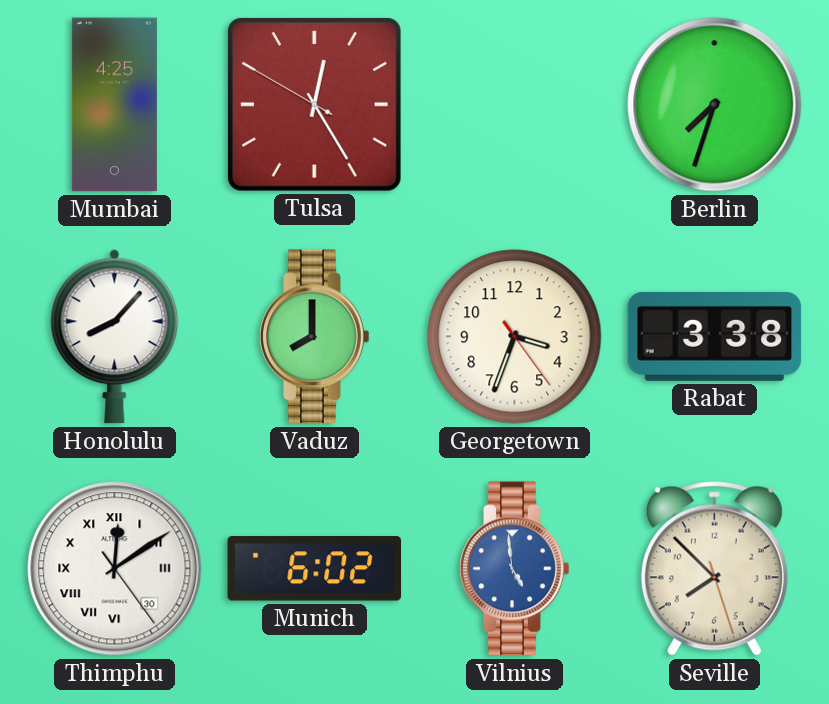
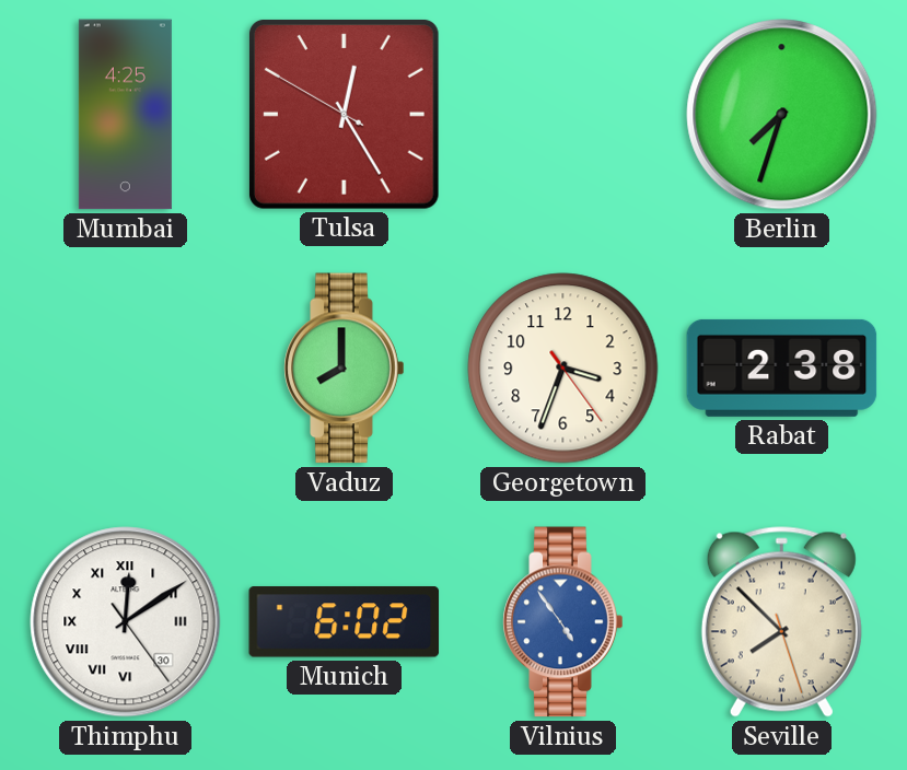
Honolulu: 8:07 -> none (115, 337)
Rabat: 3:38 -> 2:38 (782, 367)
Vilnius: 4:59 -> 4:54 (563, 622)
